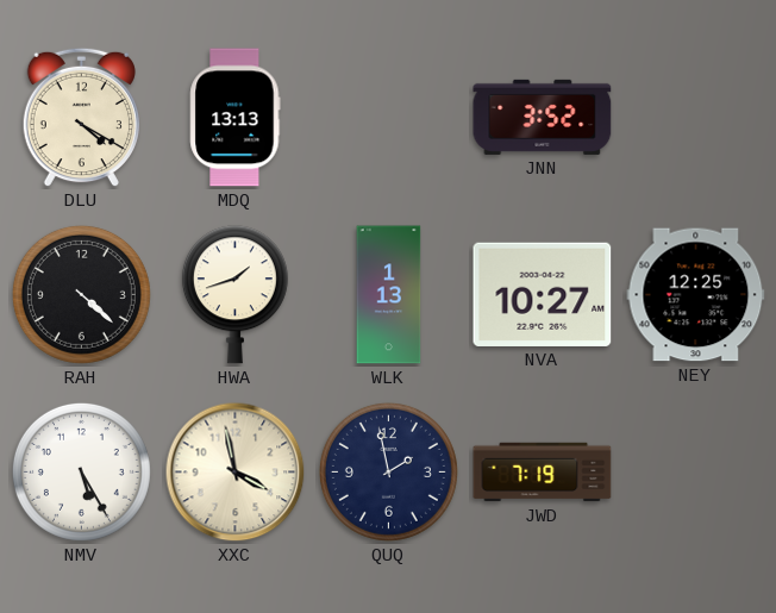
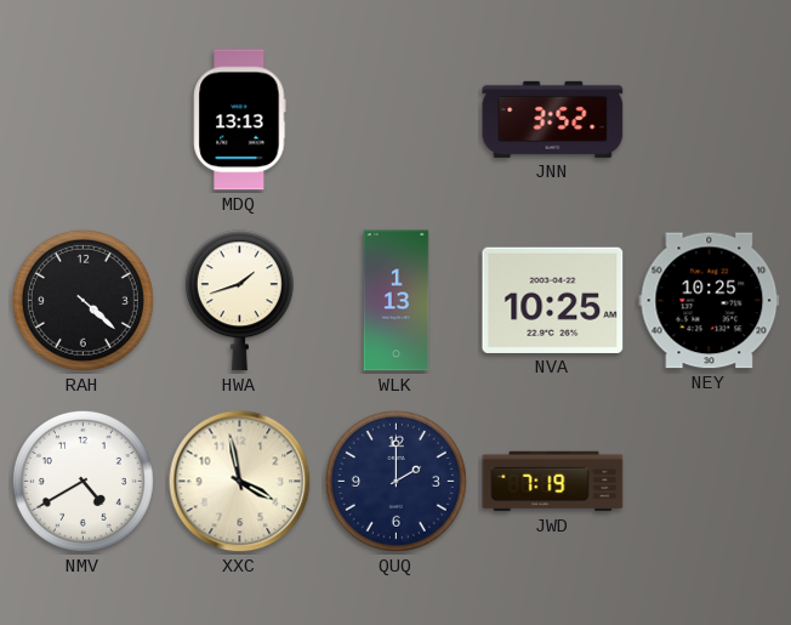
DLU: 4:20 -> none (81, 118)
NVA: 10:27 -> 10:25 (553, 300)
NEY: 12:25 -> 10:25 (710, 301)
NMV: 5:25 -> 4:40 (82, 481)
QUQ: 1:58 -> 2:00 (395, 481)
